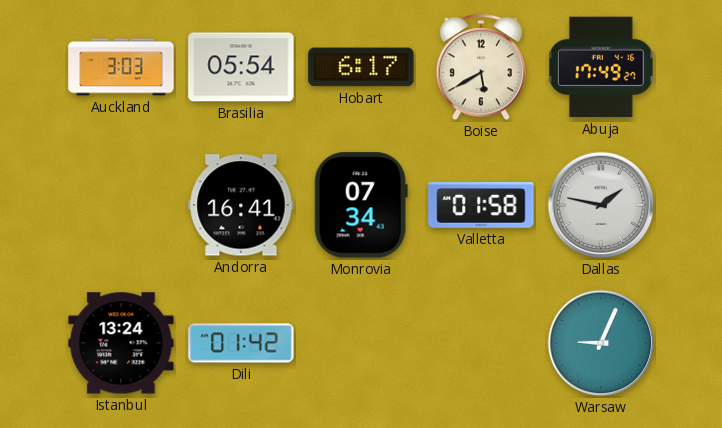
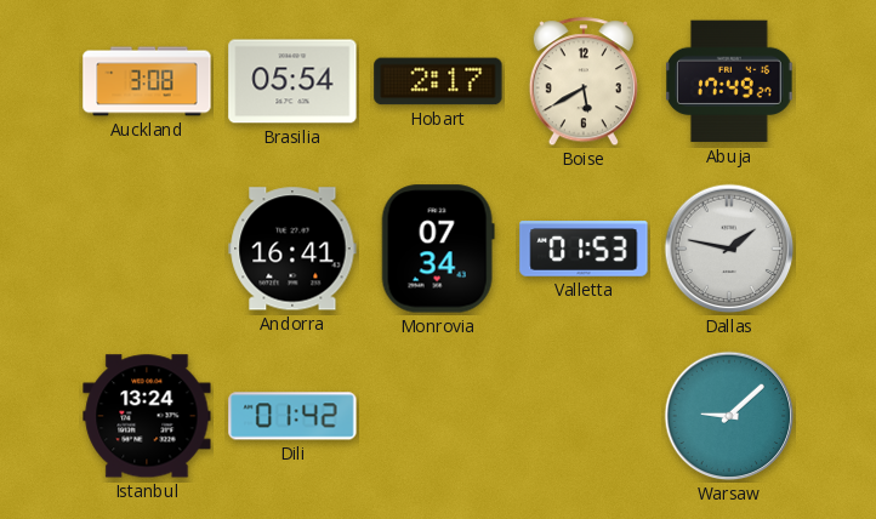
Auckland: 3:03 -> 3:08 (147, 81)
Hobart: 6:17 -> 2:17 (438, 81)
Valletta: 01:58 -> 01:53 (584, 249)
Warsaw: 9:04 -> 9:08 (729, 416)
